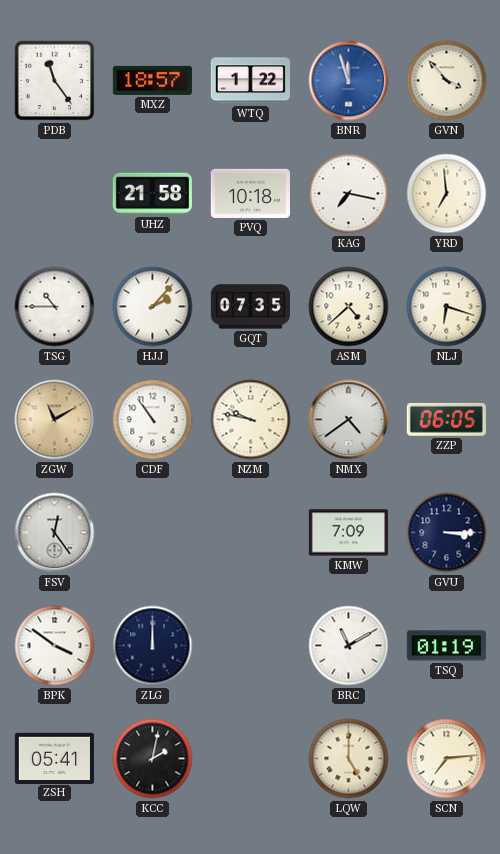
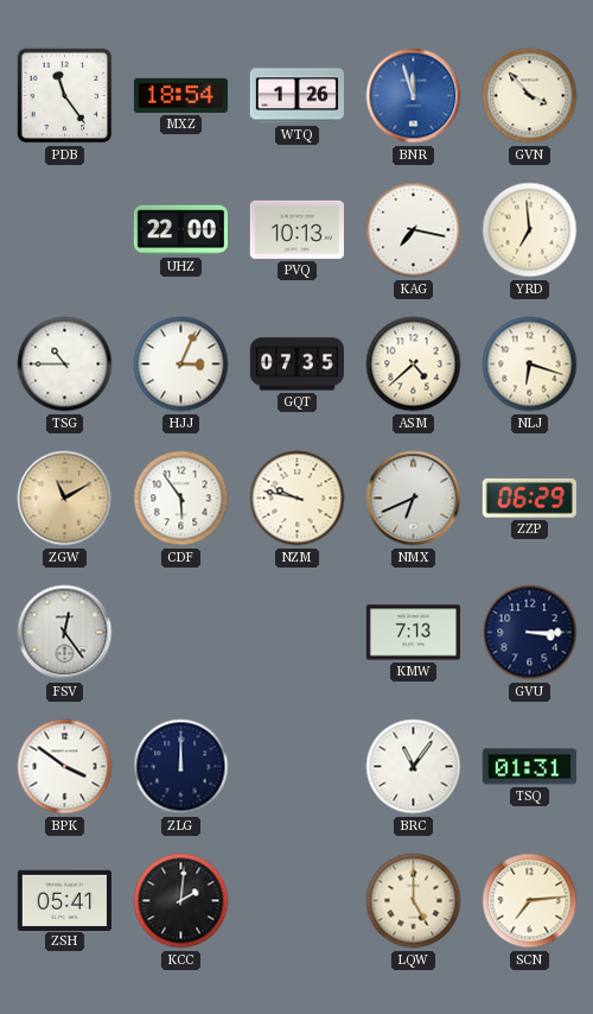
MXZ: 18:57 -> 18:54 (180, 95)
WTQ: 1:22 -> 1:26 (296, 96)
UHZ: 21:58 -> 22:00 (180, 230)
PVQ: 10:18 -> 10:13 (296, 229)
HJJ: 2:07 -> 3:04 (181, 365)
CDF: 10:54 -> 5:54 (181, 499)
NMX: 4:39 -> 6:41 (414, 499)
ZZP: 06:05 -> 06:29 (529, 498)
KMW: 7:09 -> 7:13 (413, 633)
BRC: 11:10 -> 11:06 (414, 767)
TSQ: 01:19 -> 01:31 (529, 767)
KCC: 2:02 -> 2:01 (181, 901)
